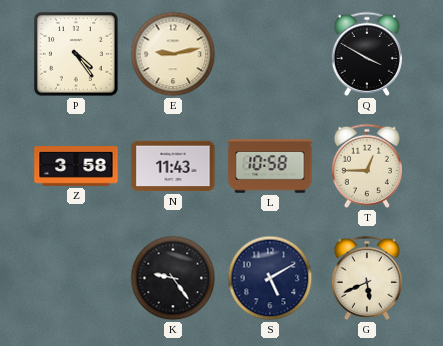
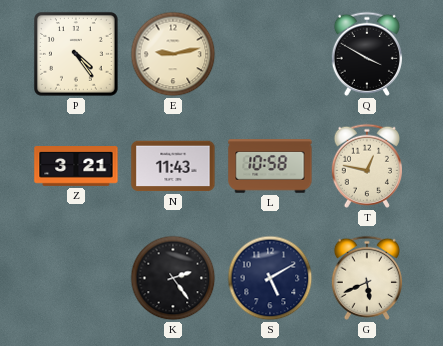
Z: 3:58 -> 3:21 (76, 167)
T: 12:45 -> 12:47 (367, 166)
K: 9:24 -> 2:24 (173, 278)
